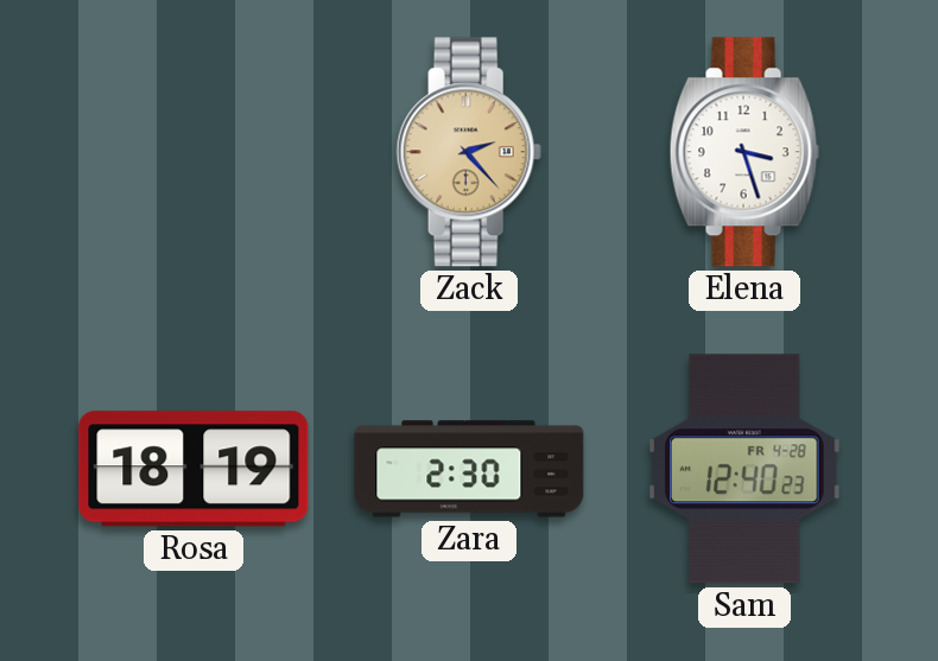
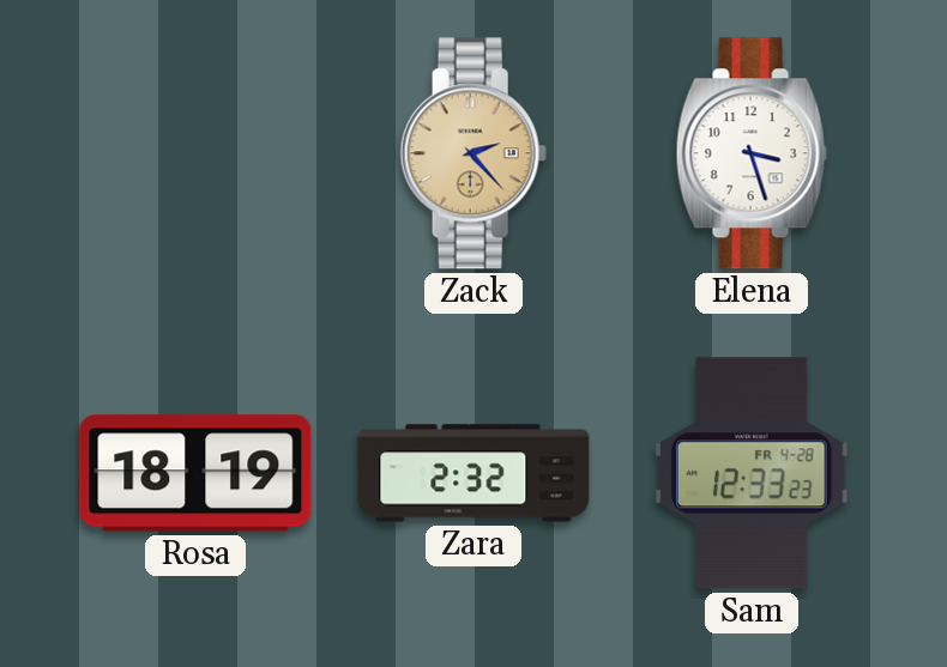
Zara: 2:30 -> 2:32 (473, 473)
Sam: 12:40 -> 12:33 (752, 473)
